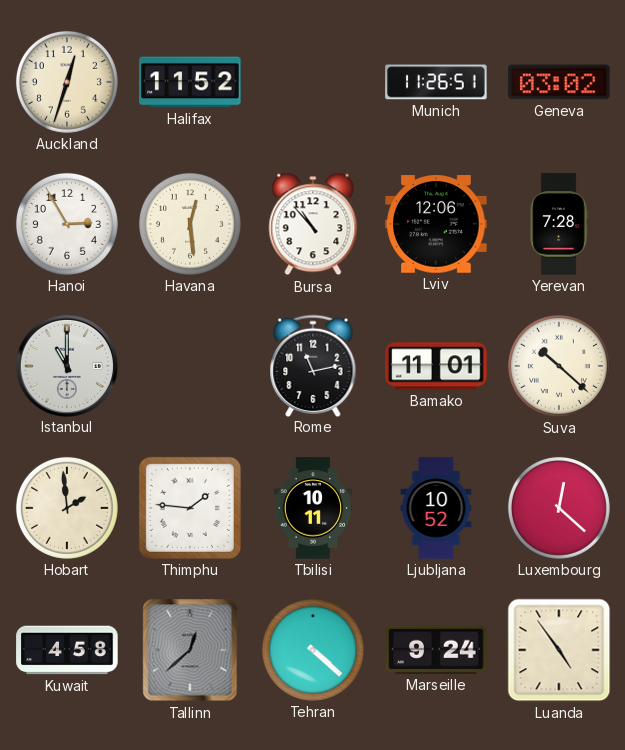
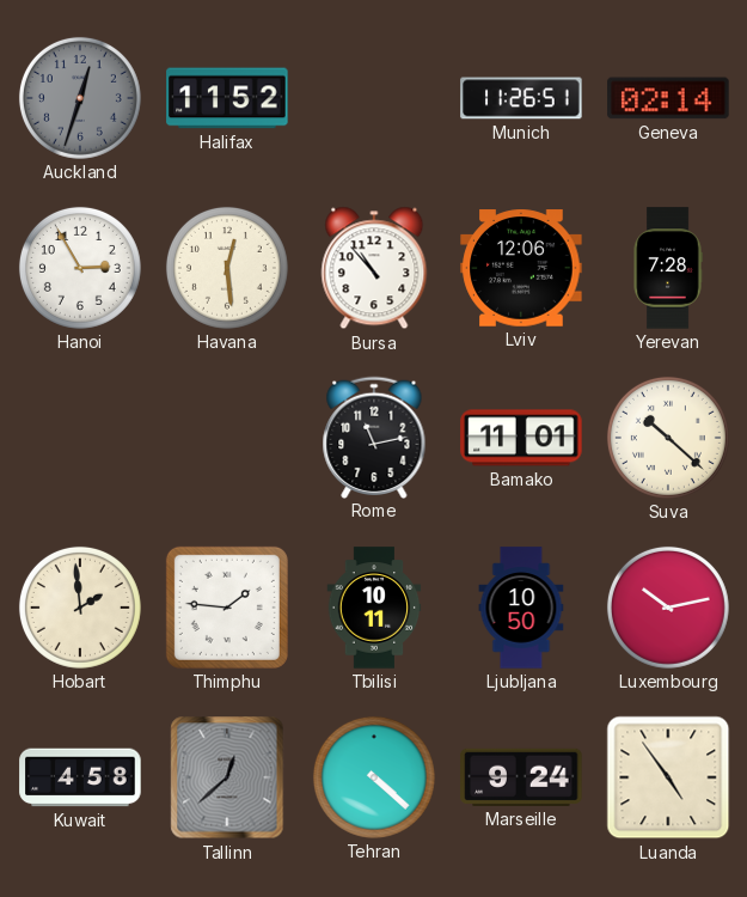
Auckland dial: cream -> grey (80, 98)
Geneva: 03:02 -> 02:14 (668, 98)
Istanbul: 11:00 -> none (66, 365)
Ljubljana: 10:52 -> 10:50 (521, 608)
Luxembourg: 12:22 -> 10:13 (668, 608)
